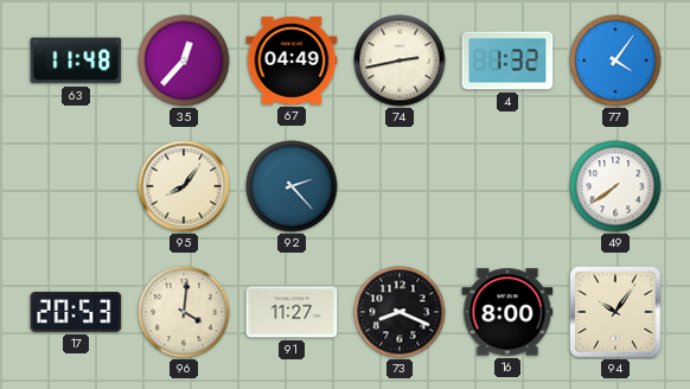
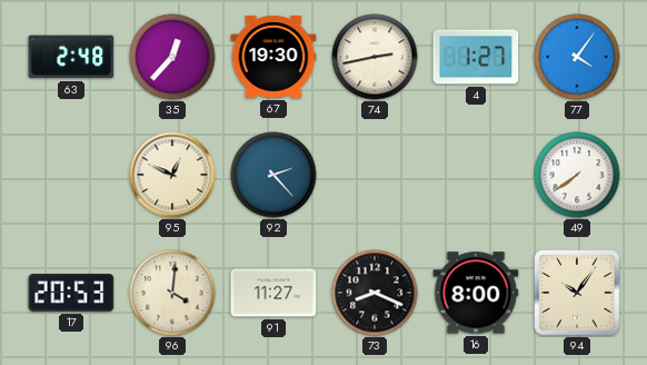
63: 11:48 -> 2:48 (71, 57)
67: 04:49 -> 19:30 (273, 57)
4: 1:32 -> 1:27 (476, 57)
95: 8:06 -> 12:49 (172, 175)
